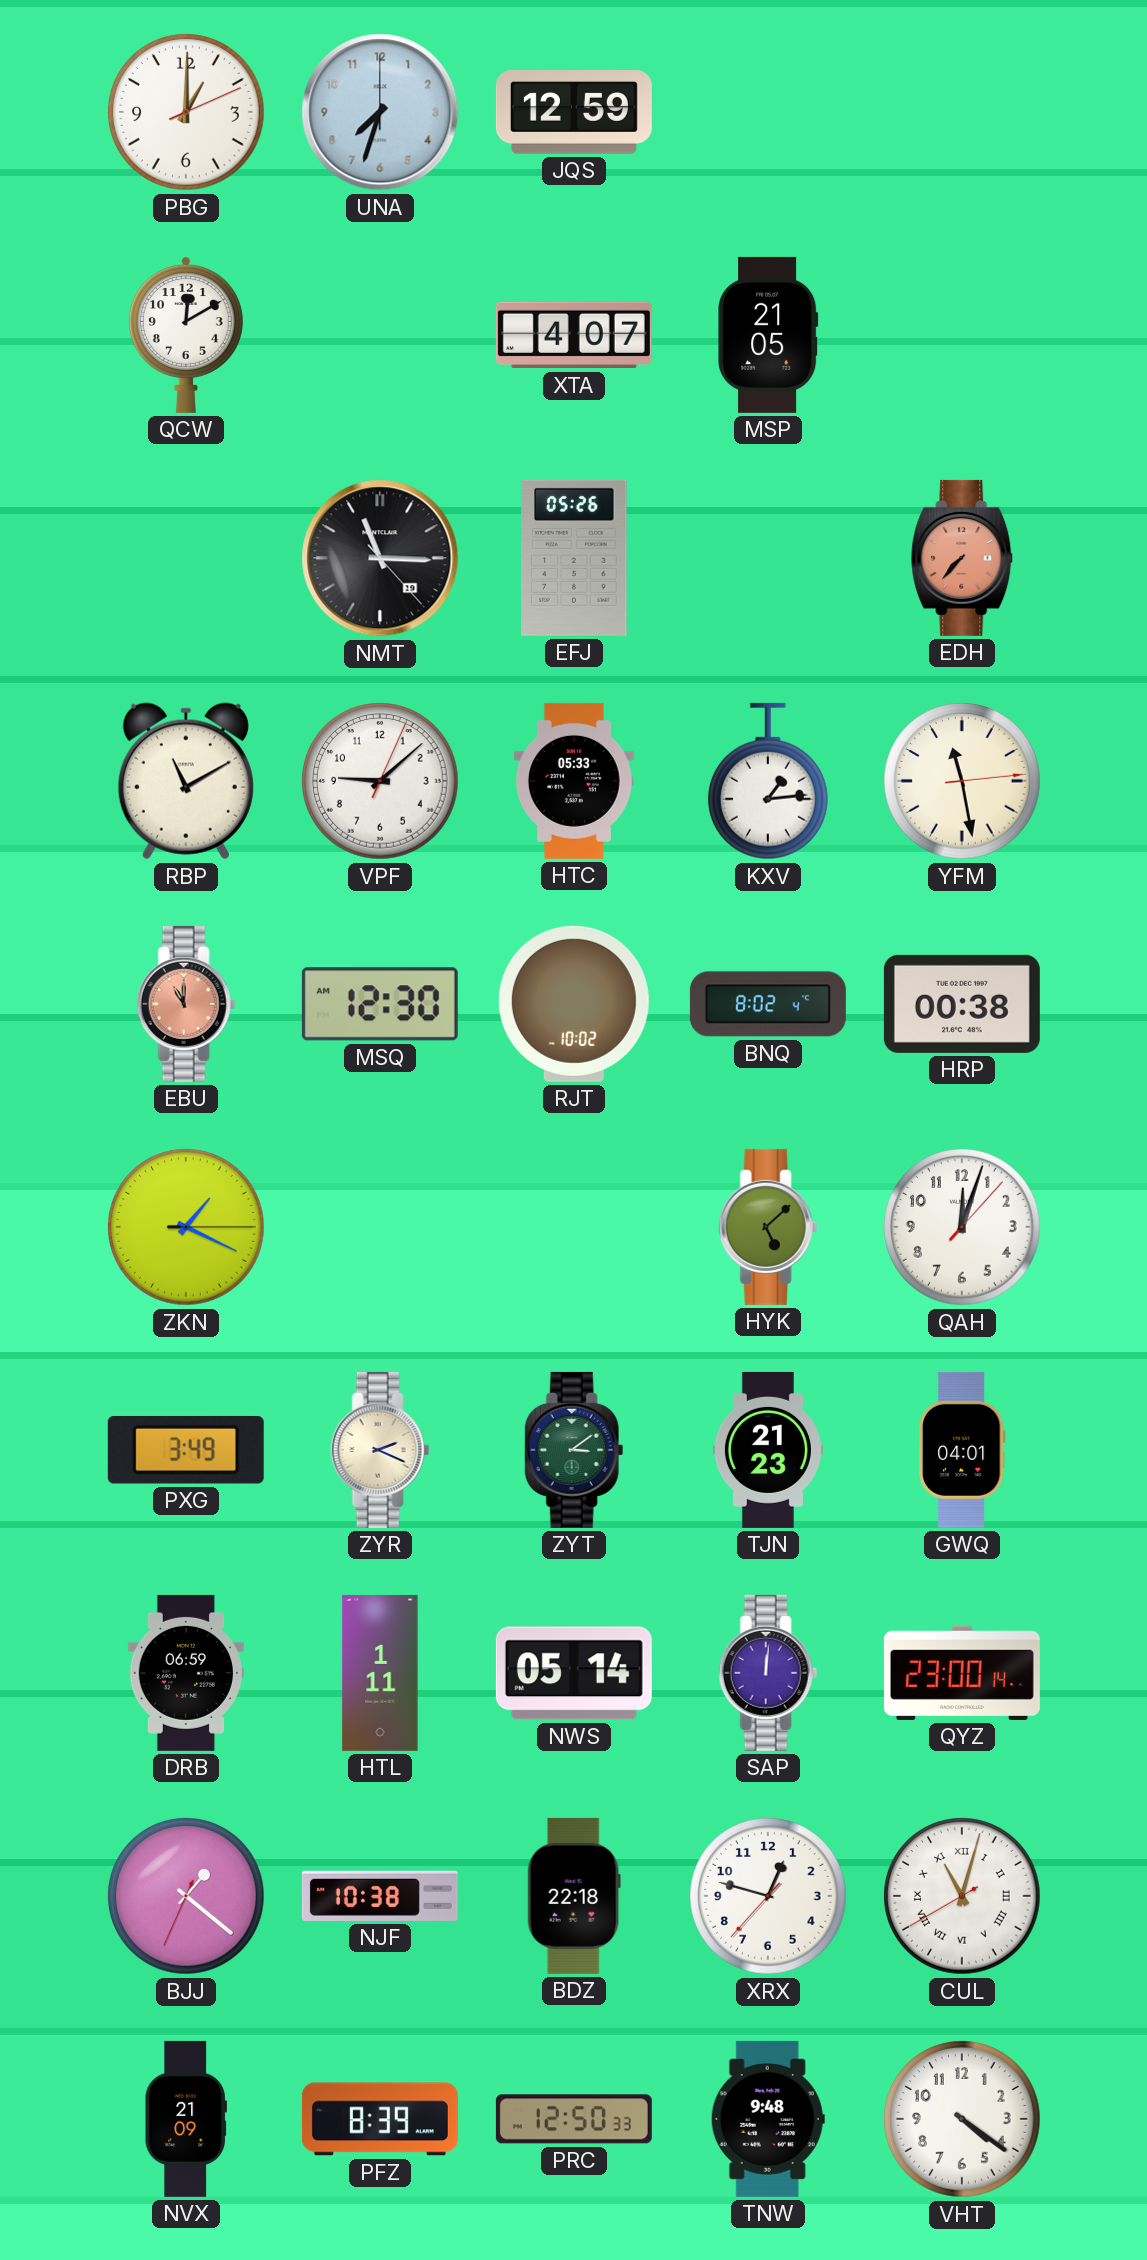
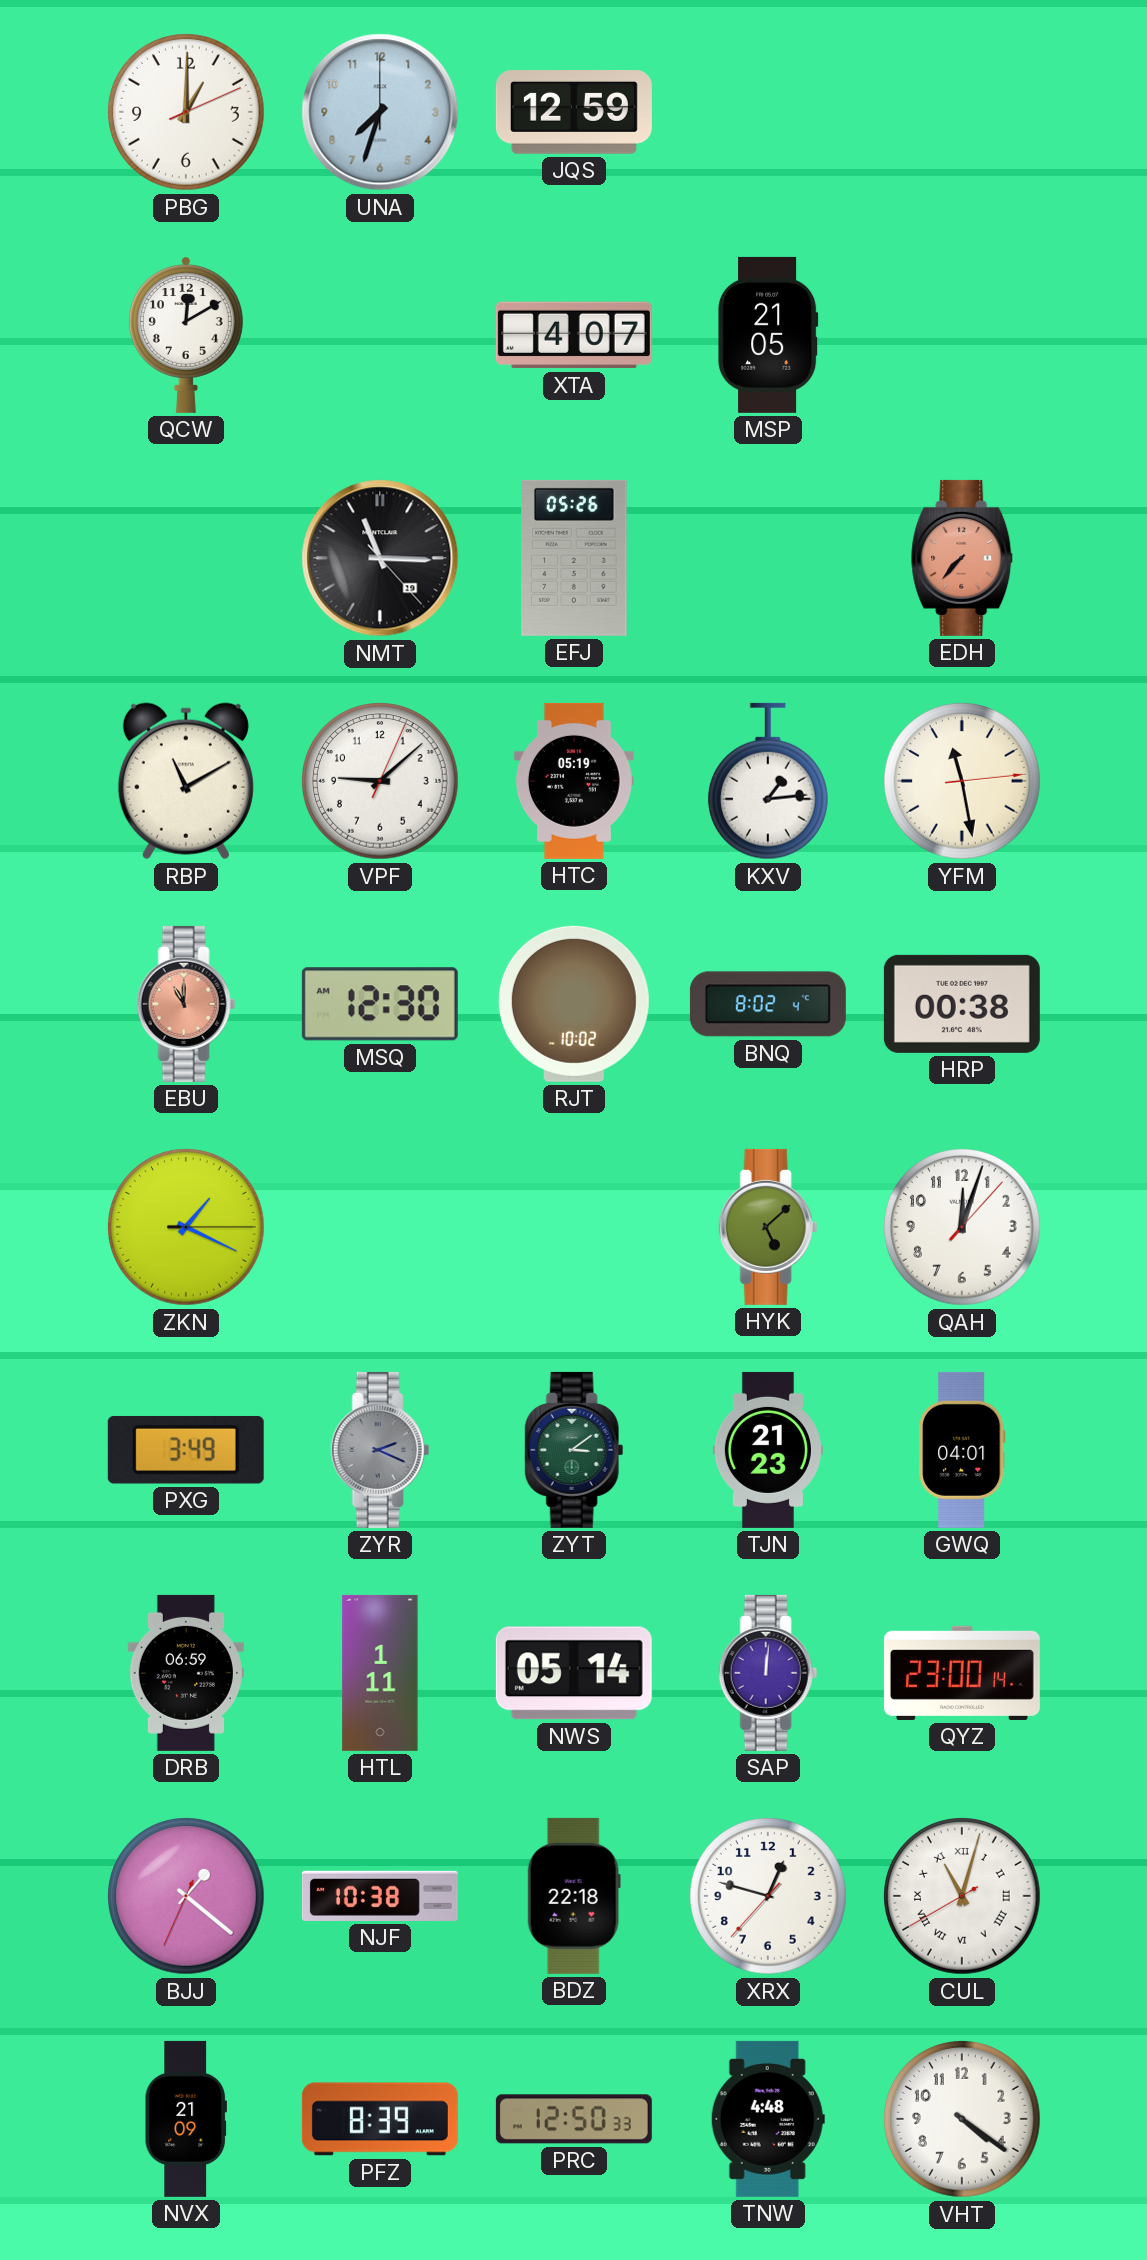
HTC: 05:33 -> 05:19 (574, 781)
ZYR dial: cream -> grey (380, 1450)
TNW: 9:48 -> 4:48 (768, 2119)
